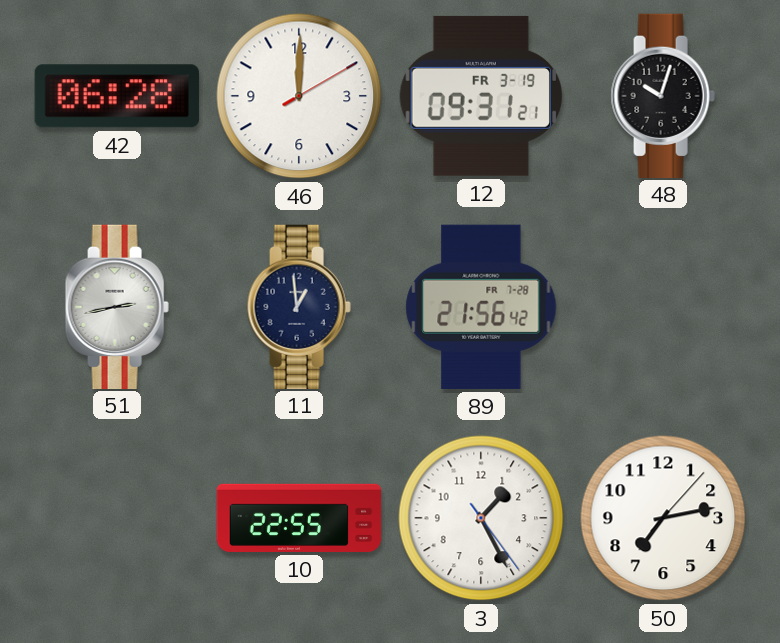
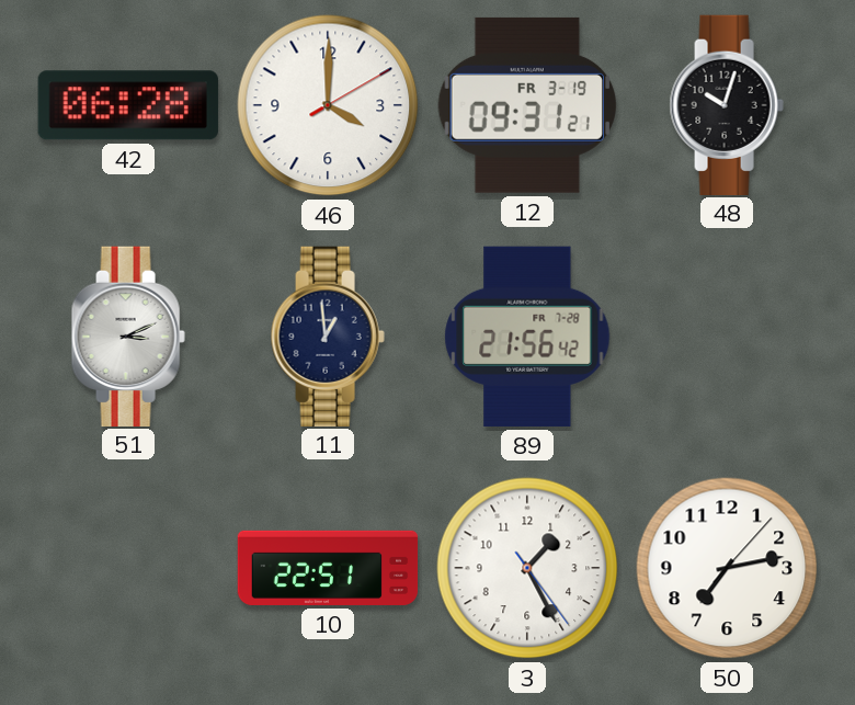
46: 12:00 -> 4:00 (328, 105)
51: 2:43 -> 3:11 (128, 336)
10: 22:55 -> 22:51 (328, 568)
